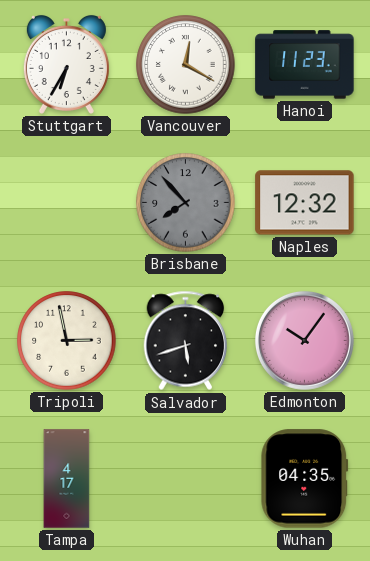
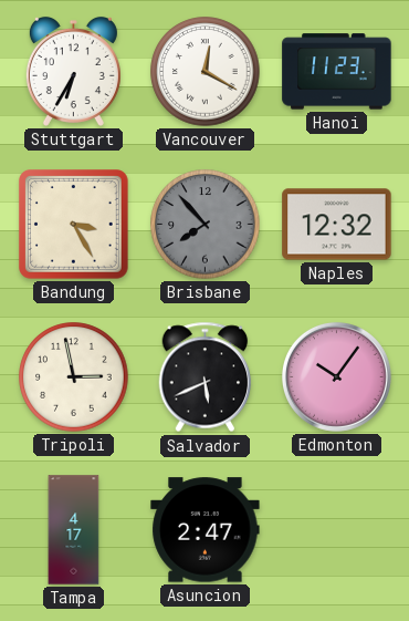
Bandung: none -> 3:25 (74, 225)
Salvador: 5:42 -> 5:41 (206, 377)
Asuncion: none -> 2:47 (206, 530)
Wuhan: 04:35 -> none (305, 479)
